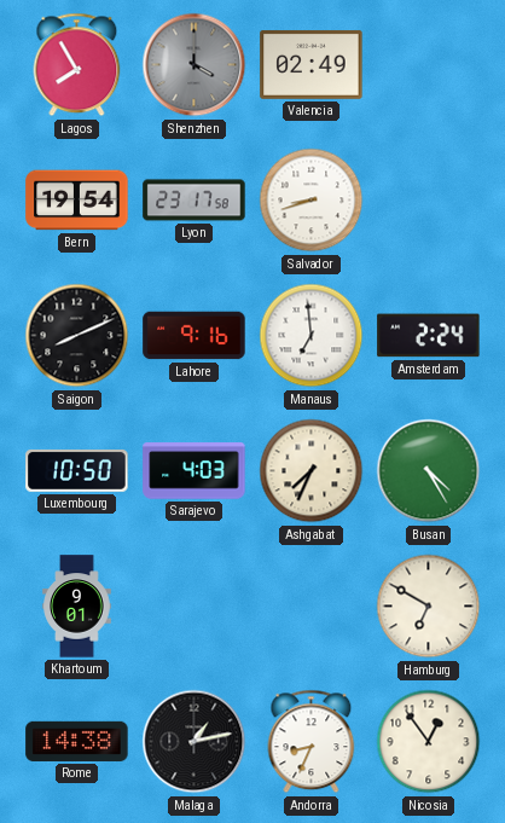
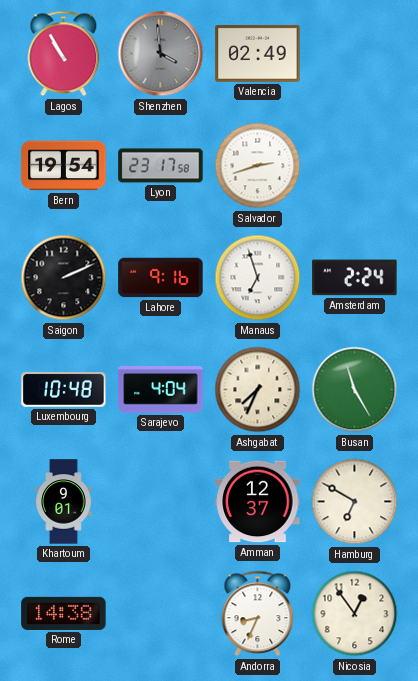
Lagos: 7:55 -> 10:55 (64, 54)
Shenzhen: 4:00 -> 3:59 (161, 54)
Salvador: 8:42 -> 2:42 (258, 166)
Saigon: 8:11 -> 2:11 (64, 278)
Manaus: 6:59 -> 6:57 (258, 278)
Luxembourg: 10:50 -> 10:48 (64, 390)
Sarajevo: 4:03 -> 4:04 (161, 390)
Busan: 4:25 -> 11:25 (355, 390)
Amman: none -> 12:37 (258, 502)
Malaga: 1:13 -> none (195, 742)
